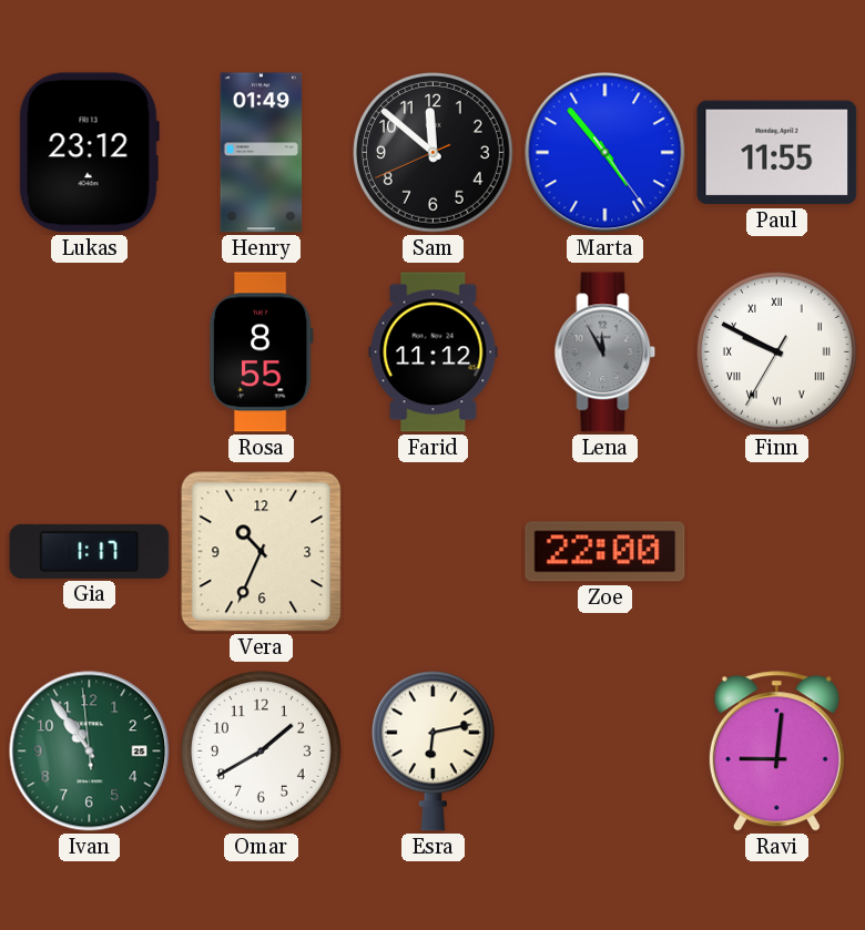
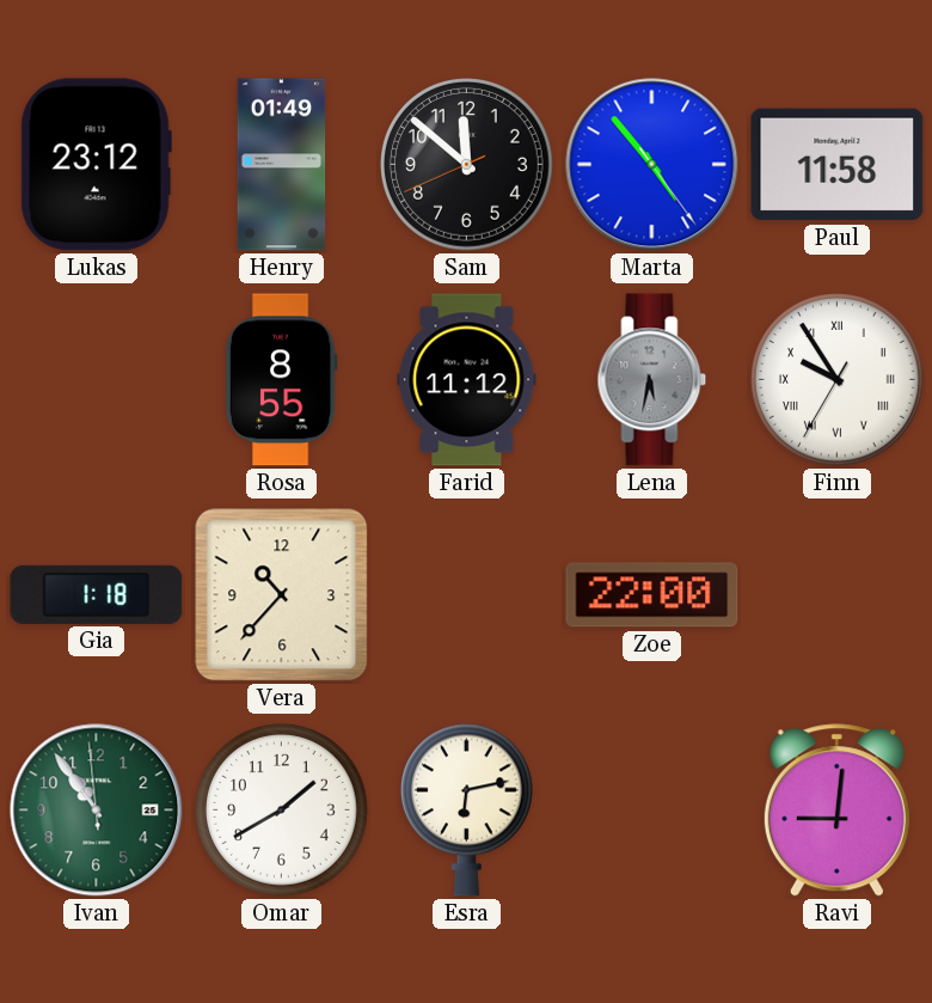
Paul: 11:55 -> 11:58 (838, 165)
Lena: 11:55 -> 5:32 (652, 380)
Finn: 9:49 -> 9:54 (838, 380)
Gia: 1:17 -> 1:18 (97, 594)
Vera: 10:34 -> 10:37 (282, 595)
